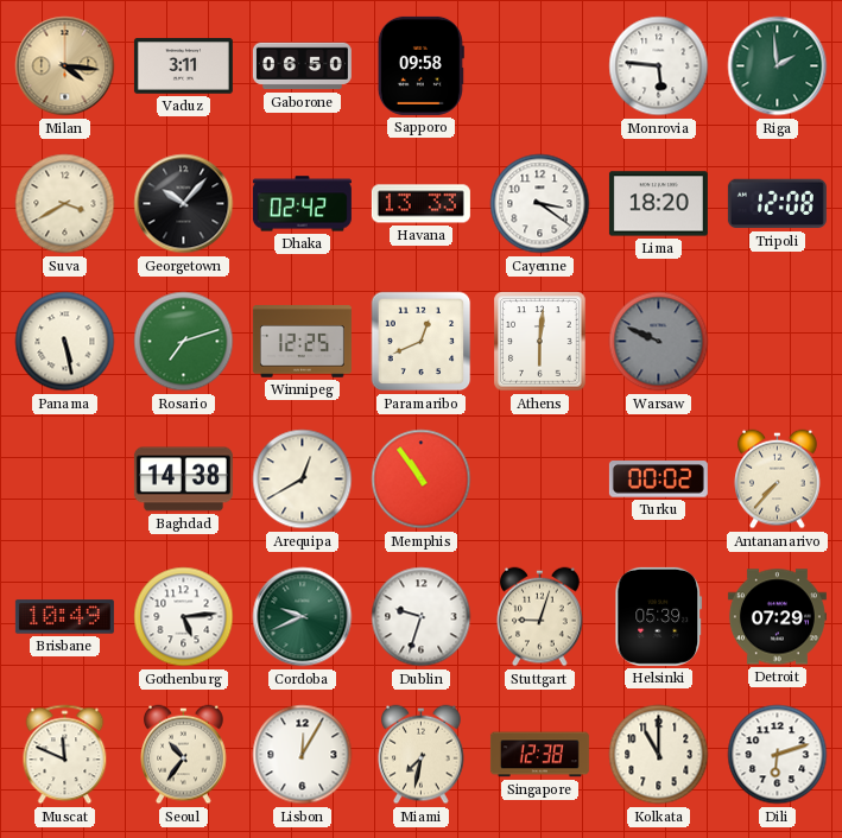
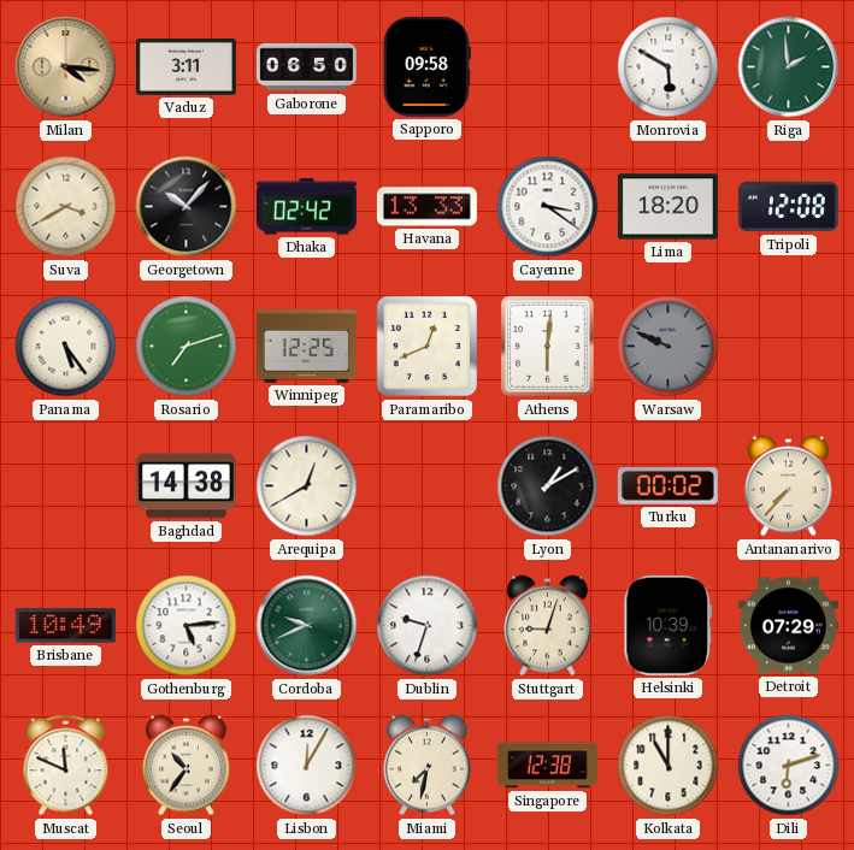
Monrovia: 5:46 -> 5:50 (669, 67)
Panama: 5:28 -> 5:24 (66, 347)
Memphis: 10:54 -> none (422, 480)
Lyon: none -> 1:10 (548, 486)
Helsinki: 05:39 -> 10:39 (669, 625)
